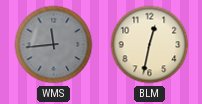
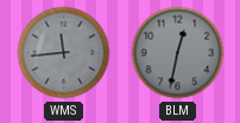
BLM dial: cream -> grey (178, 53)
